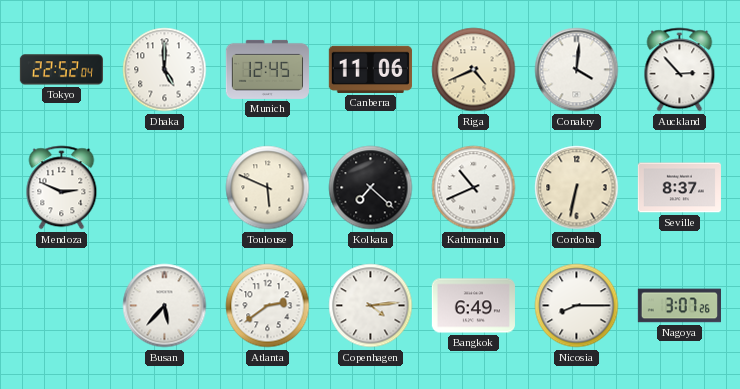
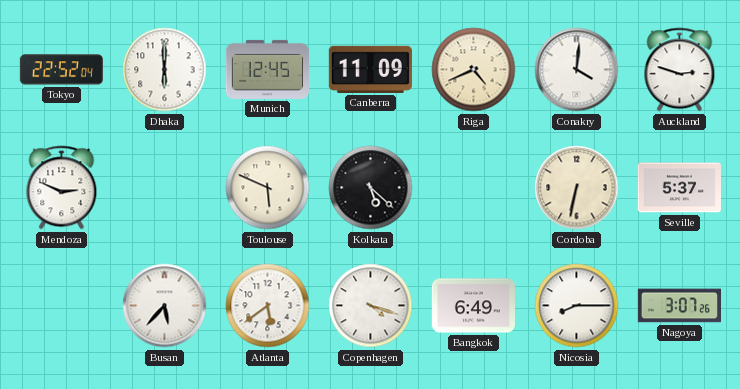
Dhaka: 5:00 -> 6:00 (165, 70)
Canberra: 11:06 -> 11:09 (370, 69)
Auckland: 2:53 -> 2:48 (680, 70)
Kolkata: 7:22 -> 5:22 (371, 188)
Kathmandu: 10:41 -> none (474, 188)
Seville: 8:37 -> 5:37 (679, 188)
Atlanta: 2:39 -> 5:39 (268, 306)
Copenhagen: 4:14 -> 4:18 (371, 306)
